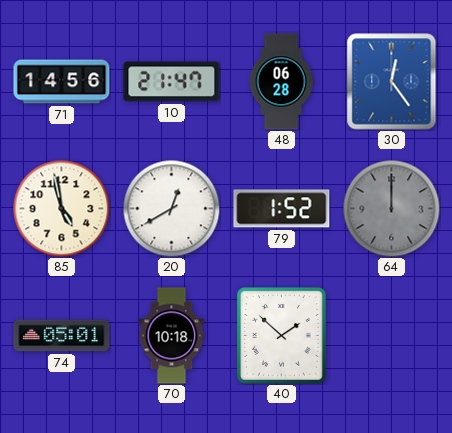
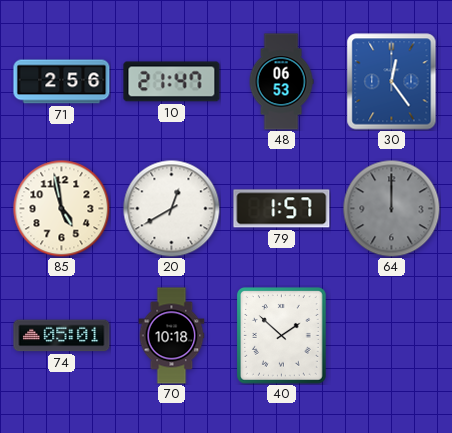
71: 14:56 -> 2:56 (62, 82)
48: 06:28 -> 06:53 (281, 82)
79: 1:52 -> 1:57 (282, 209)
